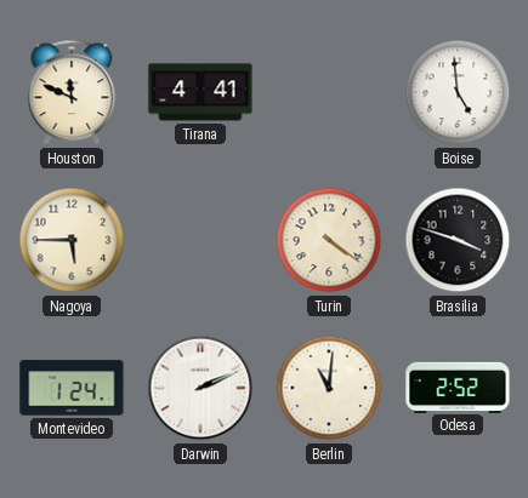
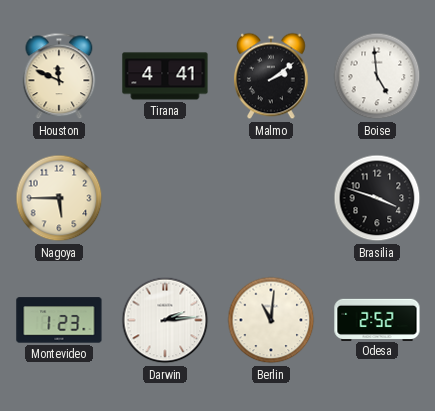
Malmo: none -> 2:09 (272, 76)
Turin: 4:21 -> none (329, 240)
Montevideo: 1:24 -> 1:23 (59, 320)
Darwin: 2:11 -> 2:14 (165, 320)
